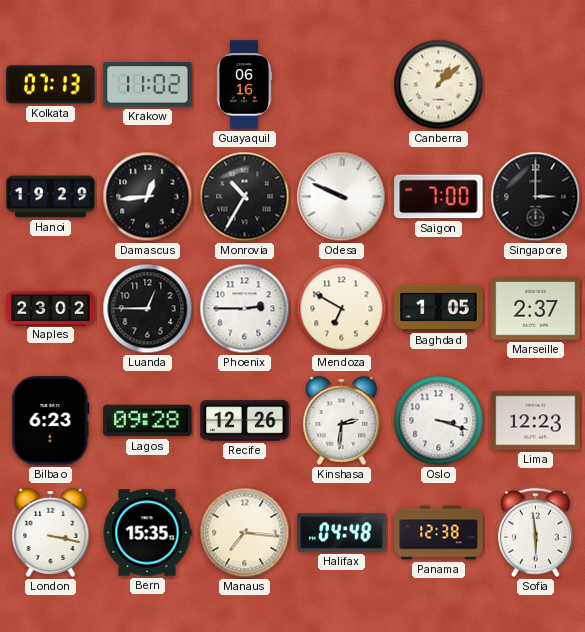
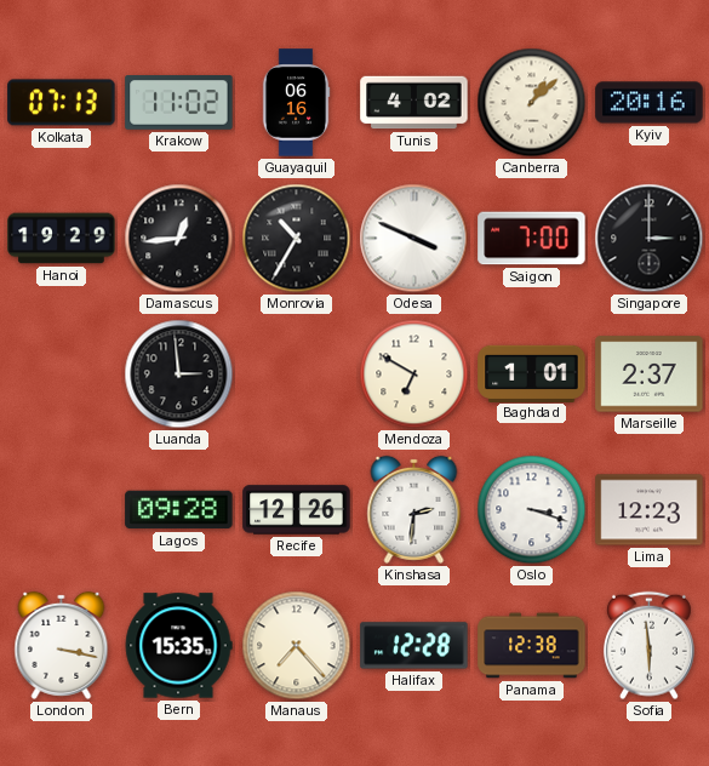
Tunis: none -> 4:02 (414, 103)
Kyiv: none -> 20:16 (650, 103)
Odesa: 9:49 -> 3:49 (414, 239)
Naples: 23:02 -> none (51, 308)
Luanda: 12:45 -> 2:59 (179, 375)
Phoenix: 2:45 -> none (245, 309)
Baghdad: 1:05 -> 1:01 (532, 373)
Bilbao: 6:23 -> none (51, 421)
Manaus: 7:16 -> 7:23 (297, 646)
Halifax: 04:48 -> 12:28 (414, 646)
